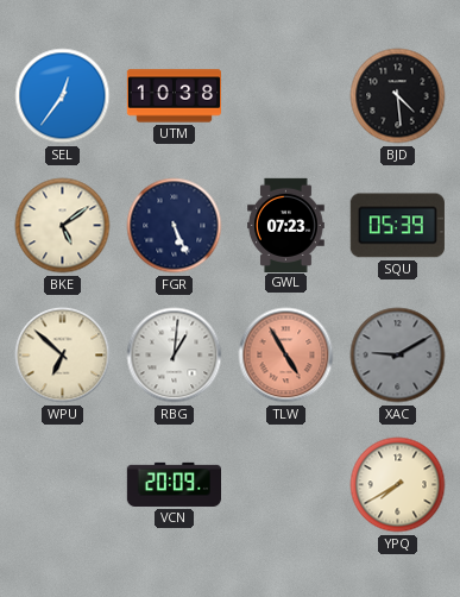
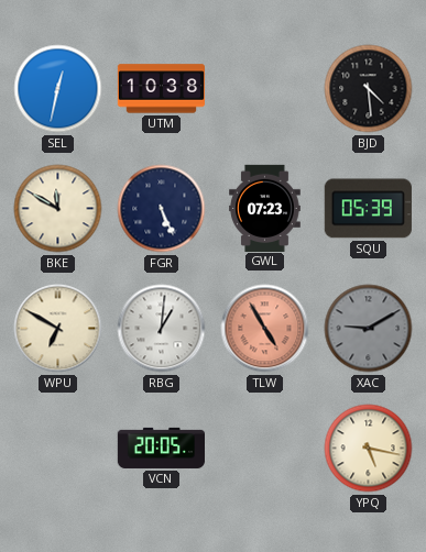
SEL: 12:36 -> 12:32 (58, 89)
BKE: 5:09 -> 11:50 (58, 209)
WPU: 6:52 -> 6:50 (58, 329)
VCN: 20:09 -> 20:05 (161, 448)
YPQ: 7:40 -> 5:17 (369, 449)
